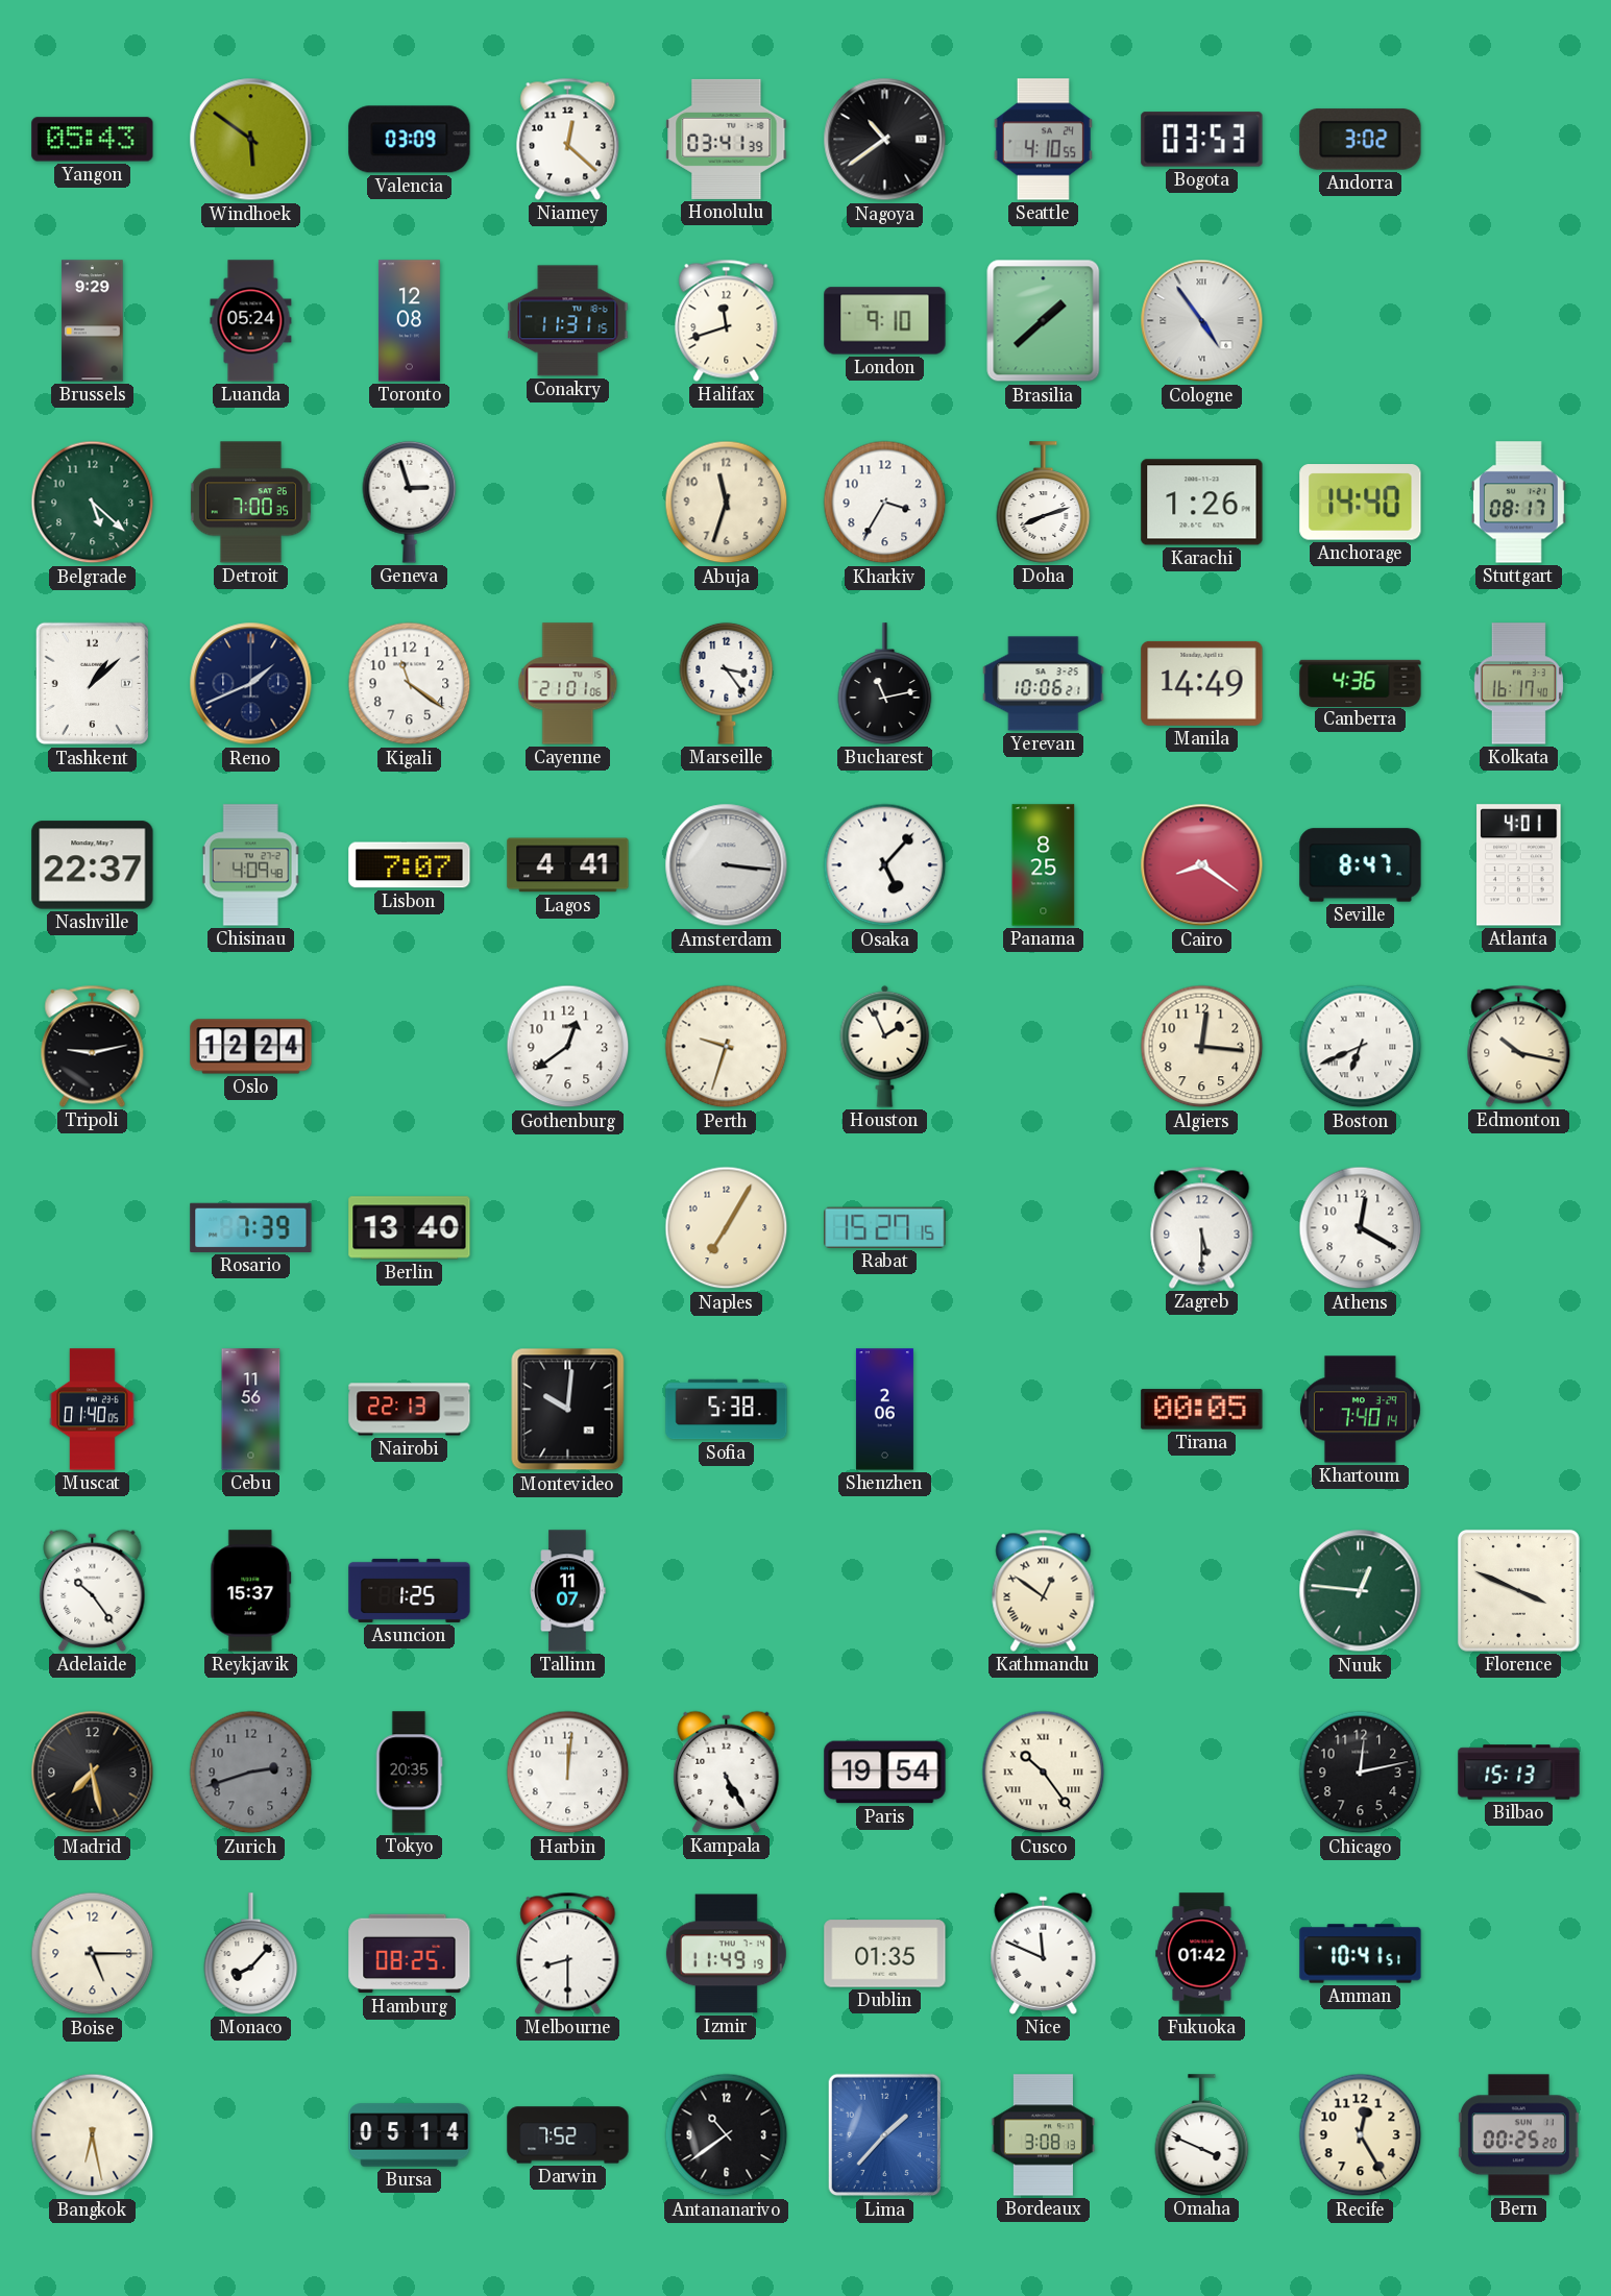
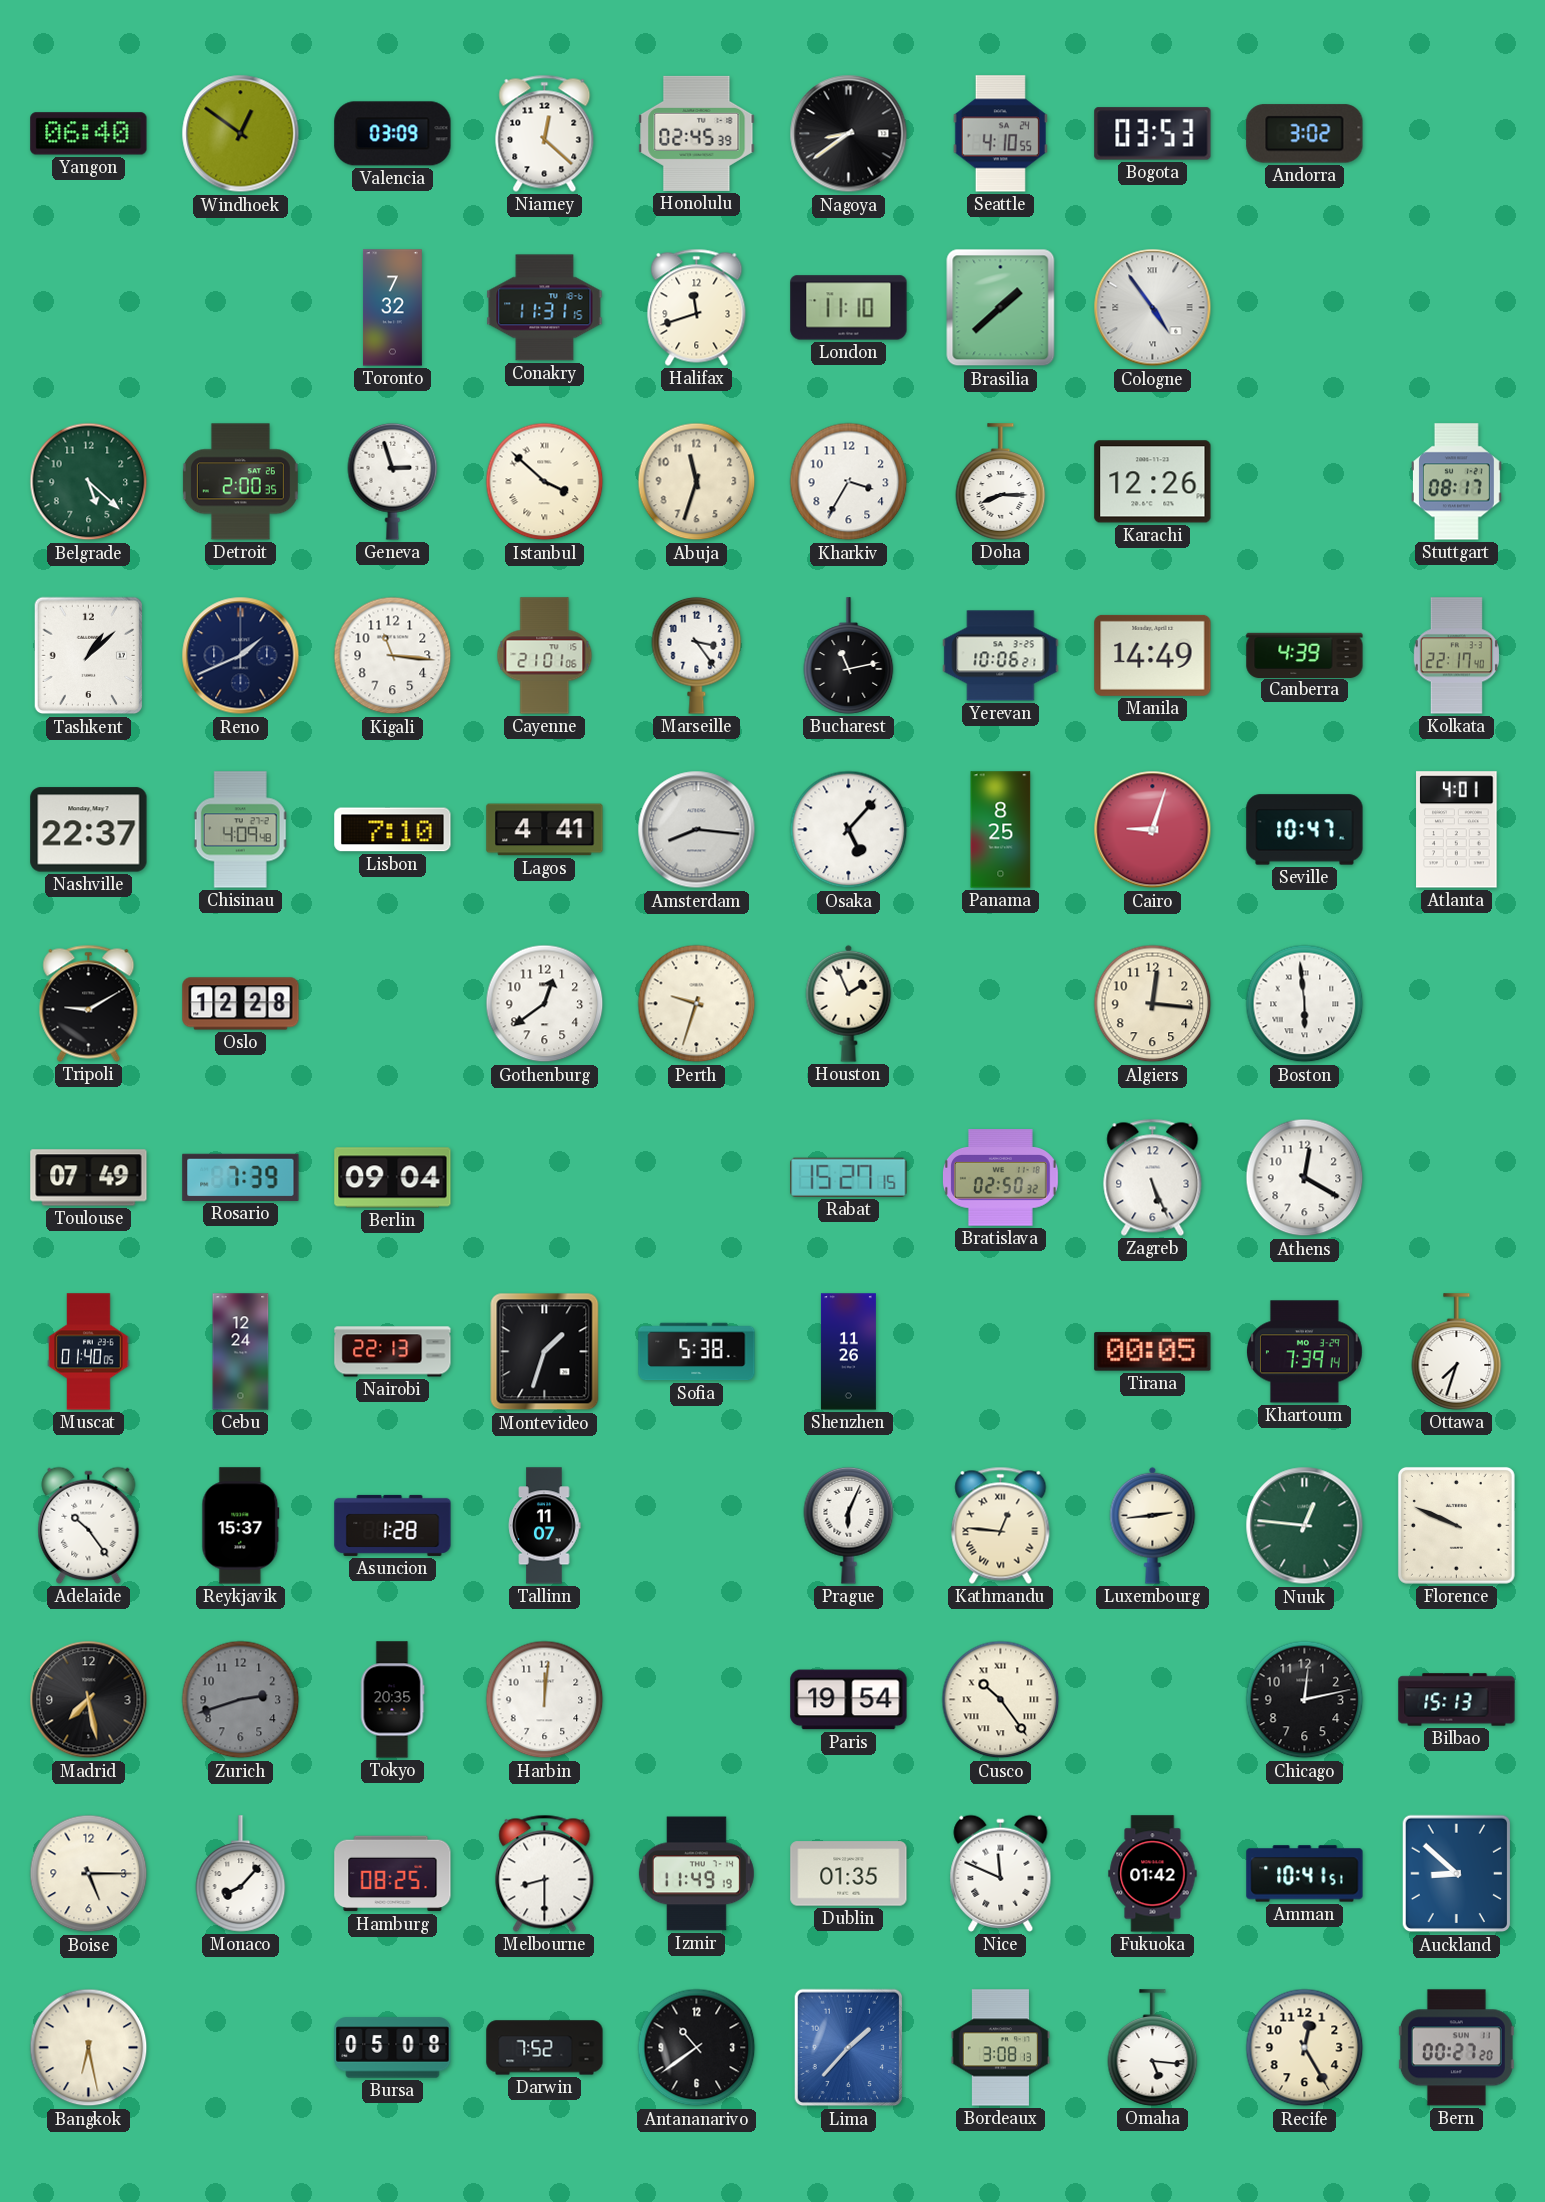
Yangon: 05:43 -> 06:40 (89, 134)
Windhoek: 5:51 -> 12:51 (241, 134)
Honolulu: 03:41 -> 02:45 (697, 133)
Nagoya: 10:39 -> 8:39 (849, 134)
Brussels: 9:29 -> none (93, 321)
Luanda: 05:24 -> none (251, 321)
Toronto: 12:08 -> 7:32 (392, 308)
London: 9:10 -> 11:10 (849, 308)
Detroit: 7:00 -> 2:00 (240, 482)
Istanbul: none -> 3:52 (545, 482)
Doha: 8:12 -> 8:15 (1001, 482)
Karachi: 1:26 -> 12:26 (1153, 482)
Anchorage: 14:40 -> none (1361, 503)
Kigali: 11:21 -> 11:16 (393, 656)
Canberra: 4:36 -> 4:39 (1305, 655)
Kolkata: 16:17 -> 22:17 (1456, 656)
Lisbon: 7:07 -> 7:10 (393, 830)
Amsterdam: 3:16 -> 8:16 (697, 830)
Cairo: 8:21 -> 9:03 (1153, 830)
Seville: 8:47 -> 10:47 (1305, 830)
Tripoli: 9:13 -> 9:10 (89, 1003)
Oslo: 12:24 -> 12:28 (241, 1004)
Boston: 6:41 -> 5:59 (1305, 1004)
Edmonton: 10:17 -> none (1519, 1046)
Toulouse: none -> 07:49 (89, 1178)
Berlin: 13:40 -> 09:04 (393, 1178)
Naples: 7:05 -> none (727, 1228)
Bratislava: none -> 02:50 (1000, 1178)
Zagreb: 5:30 -> 5:26 (1153, 1177)
Cebu: 11:56 -> 12:24 (241, 1352)
Montevideo: 10:01 -> 1:33 (545, 1352)
Shenzhen: 2:06 -> 11:26 (848, 1352)
Khartoum: 7:40 -> 7:39 (1305, 1352)
Ottawa: none -> 7:33 (1457, 1352)
Asuncion: 1:25 -> 1:28 (393, 1525)
Prague: none -> 6:04 (849, 1525)
Kathmandu: 12:51 -> 12:46 (1001, 1525)
Luxembourg: none -> 2:44 (1153, 1525)
Florence: 3:49 -> 9:49 (1456, 1525)
Kampala: 5:25 -> none (727, 1772)
Auckland: none -> 8:52 (1457, 1874)
Bursa: 05:14 -> 05:08 (393, 2048)
Omaha: 3:49 -> 5:16 (1153, 2048)
Bern: 00:25 -> 00:27 (1456, 2048)
